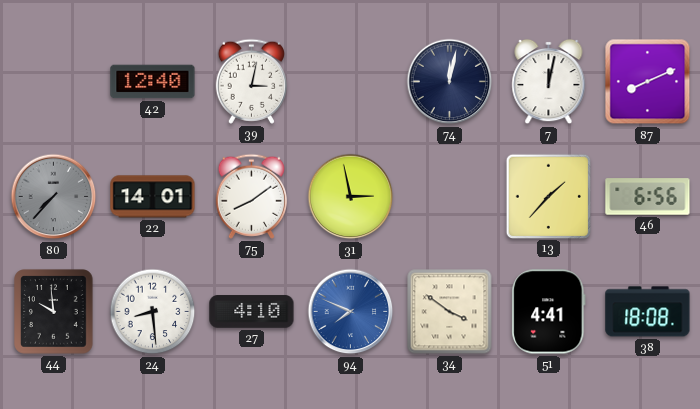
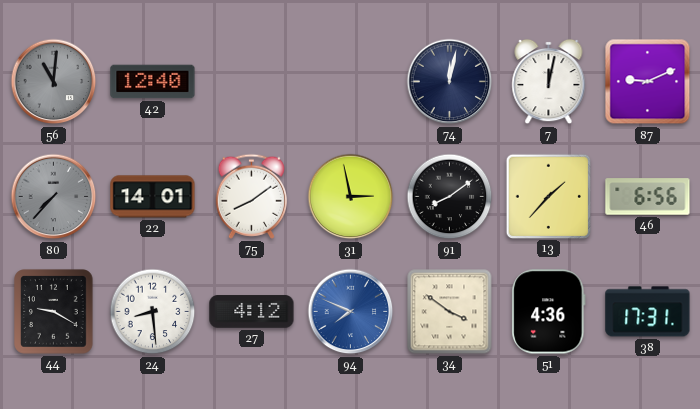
56: none -> 11:01 (54, 82)
39: 3:02 -> none (251, 81)
87: 8:11 -> 9:11 (648, 82)
91: none -> 8:09 (450, 197)
44: 9:59 -> 9:20 (54, 312)
27: 4:10 -> 4:12 (252, 312)
51: 4:41 -> 4:36 (549, 312)
38: 18:08 -> 17:31 (648, 312)
